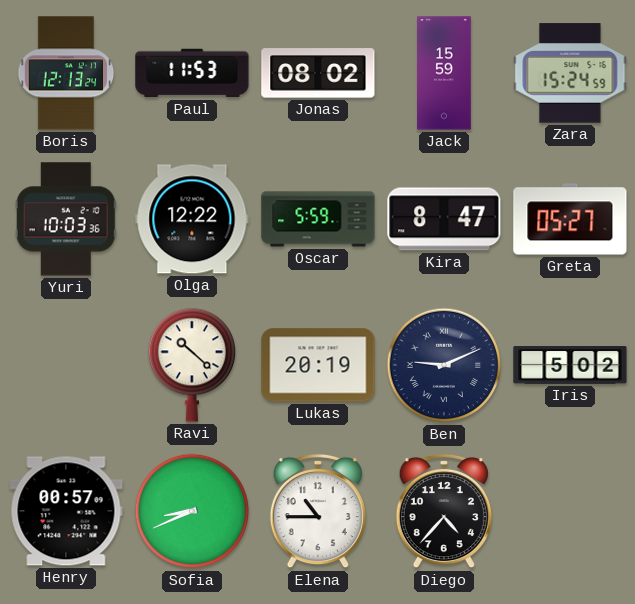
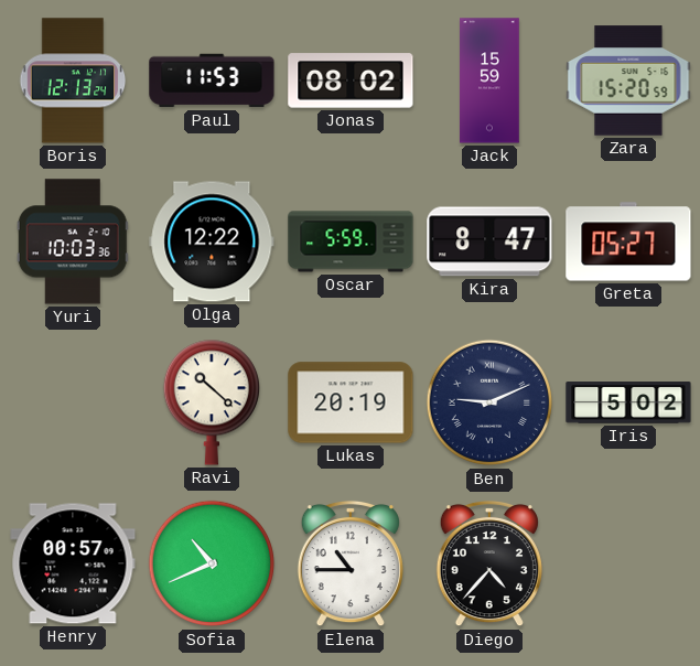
Zara: 15:24 -> 15:20 (628, 80)
Sofia: 8:41 -> 10:41 (212, 563)
